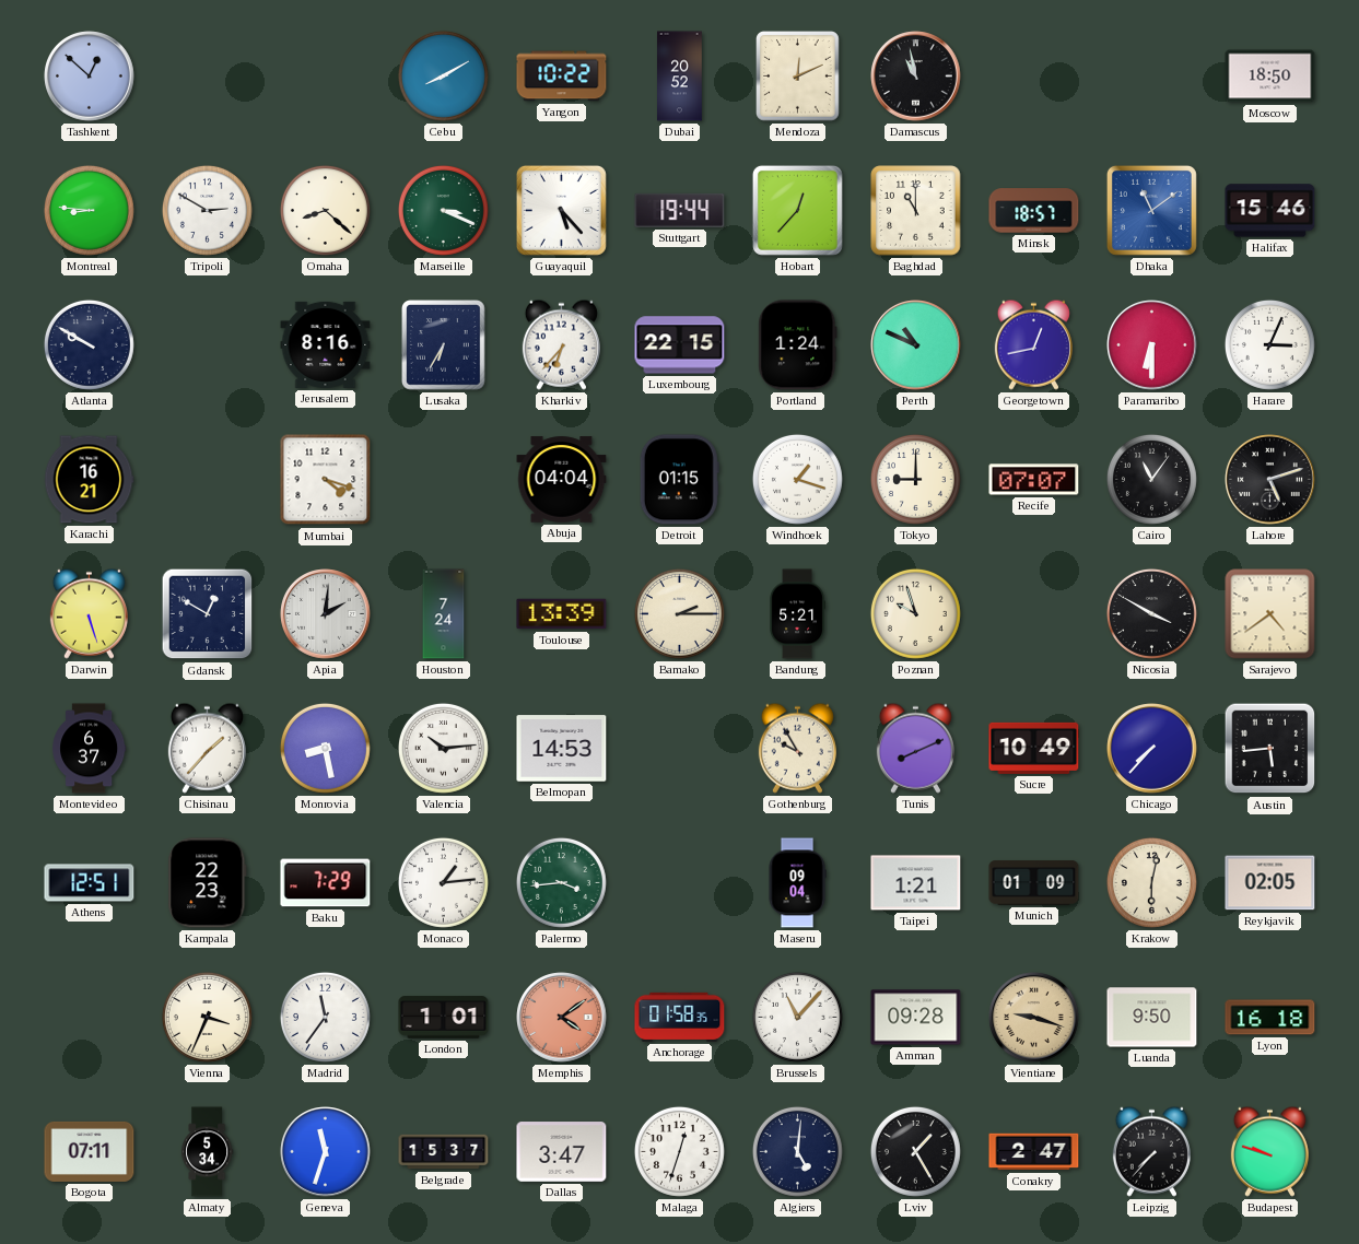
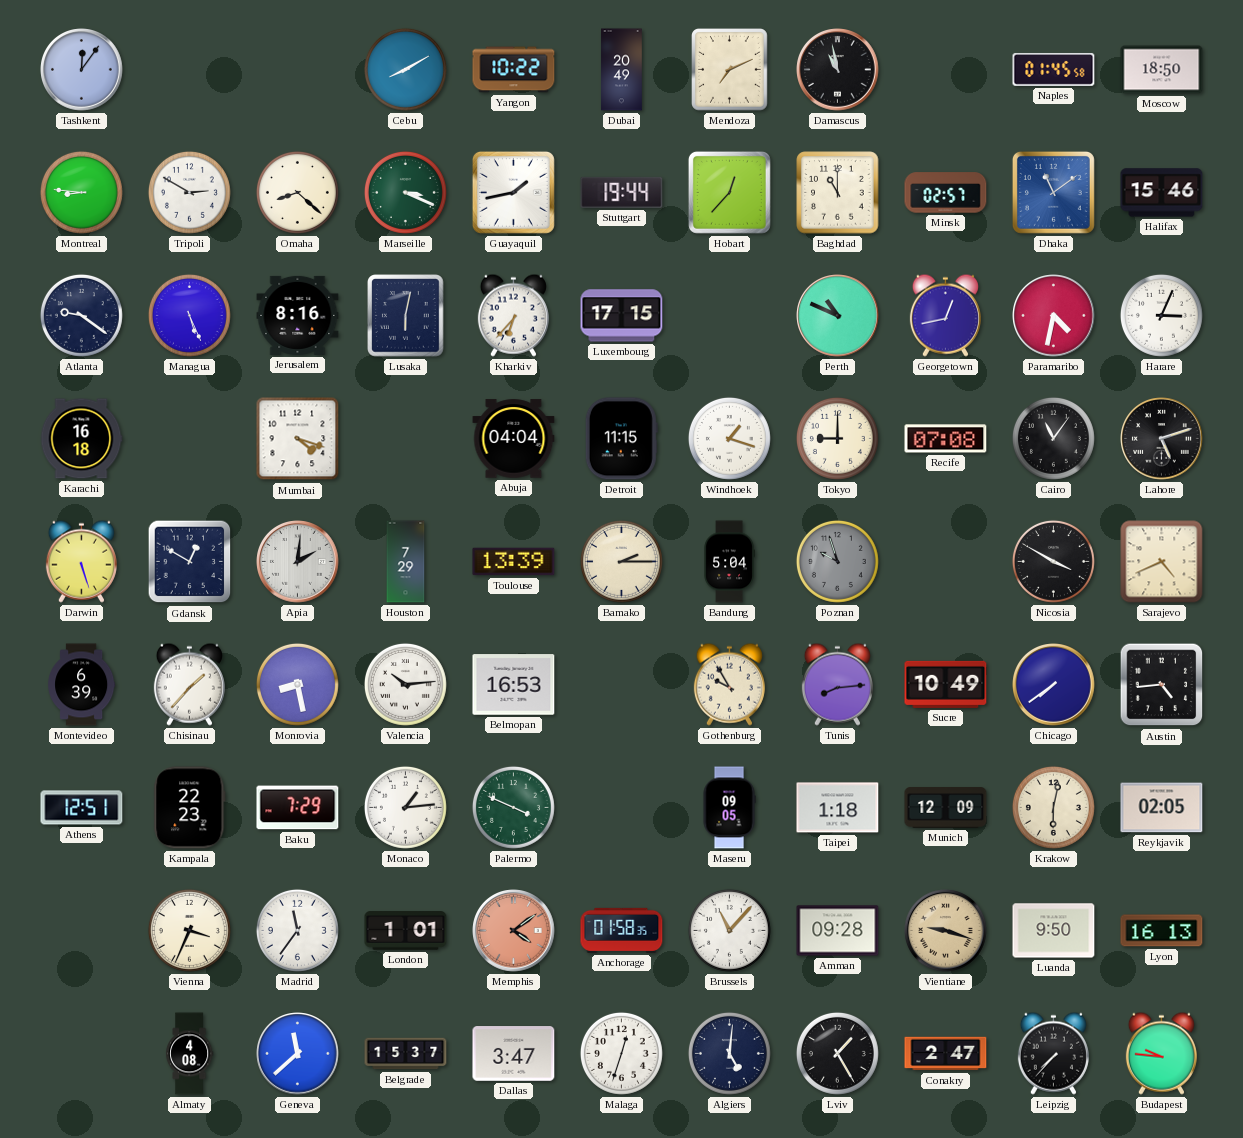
Tashkent: 12:52 -> 12:06 (82, 70)
Dubai: 20:52 -> 20:49 (622, 70)
Mendoza: 12:11 -> 7:11 (730, 70)
Naples: none -> 01:45 (1054, 70)
Guayaquil: 5:23 -> 1:43 (513, 192)
Minsk: 18:57 -> 02:57 (946, 193)
Atlanta: 9:50 -> 9:21 (81, 315)
Managua: none -> 5:26 (189, 315)
Lusaka: 6:35 -> 6:02 (406, 316)
Luxembourg: 22:15 -> 17:15 (622, 316)
Portland: 1:24 -> none (798, 345)
Paramaribo: 6:30 -> 4:32 (1054, 316)
Karachi: 16:21 -> 16:18 (81, 439)
Detroit: 01:15 -> 11:15 (621, 439)
Recife: 07:07 -> 07:08 (946, 439)
Houston: 7:24 -> 7:29 (406, 562)
Bandung: 5:21 -> 5:04 (729, 562)
Poznan dial: cream -> grey (837, 561)
Sarajevo: 4:39 -> 4:41 (1162, 562)
Montevideo: 6:37 -> 6:39 (82, 685)
Belmopan: 14:53 -> 16:53 (514, 685)
Tunis: 8:11 -> 8:14 (837, 684)
Chicago: 7:37 -> 7:39 (1054, 685)
Austin: 5:44 -> 4:44 (1162, 685)
Palermo: 3:44 -> 3:49 (513, 807)
Maseru: 09:04 -> 09:05 (729, 808)
Taipei: 1:21 -> 1:18 (838, 808)
Munich: 01:09 -> 12:09 (946, 808)
Lyon: 16:18 -> 16:13 (1162, 931)
Bogota: 07:11 -> none (90, 1151)
Almaty: 5:34 -> 4:08 (189, 1054)
Geneva: 11:33 -> 11:38 (298, 1054)
Budapest: 9:48 -> 9:46 (1161, 1053)
